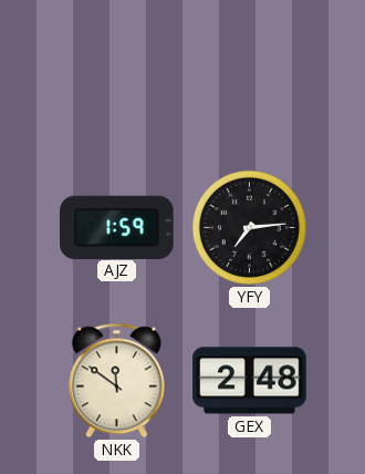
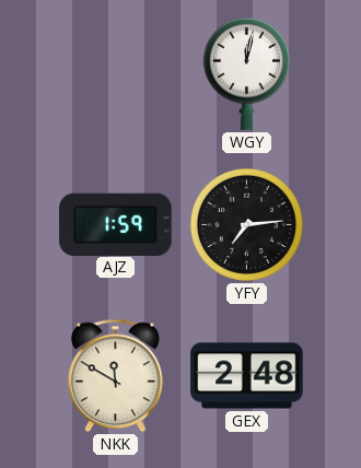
WGY: none -> 12:02 (246, 73)
NKK: 11:51 -> 11:50 (115, 376)
